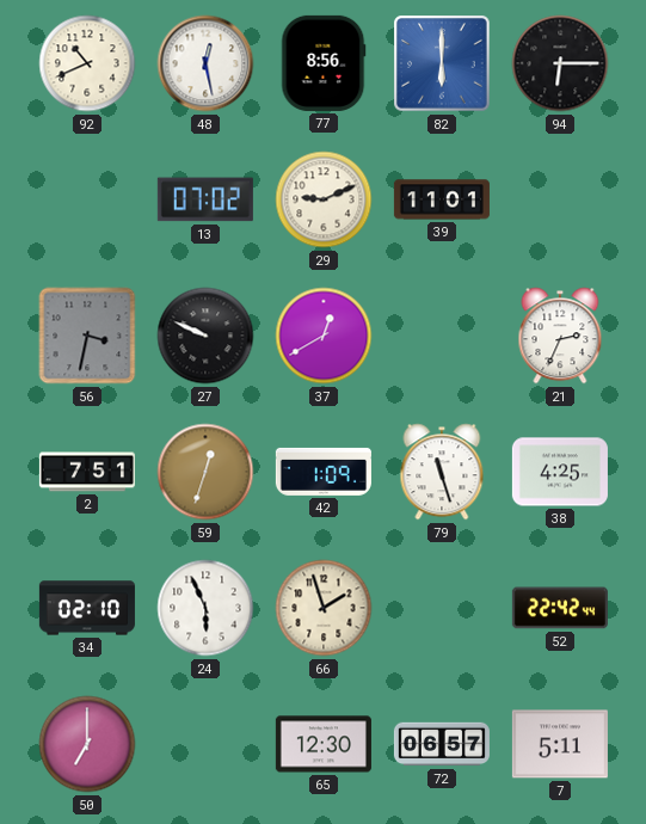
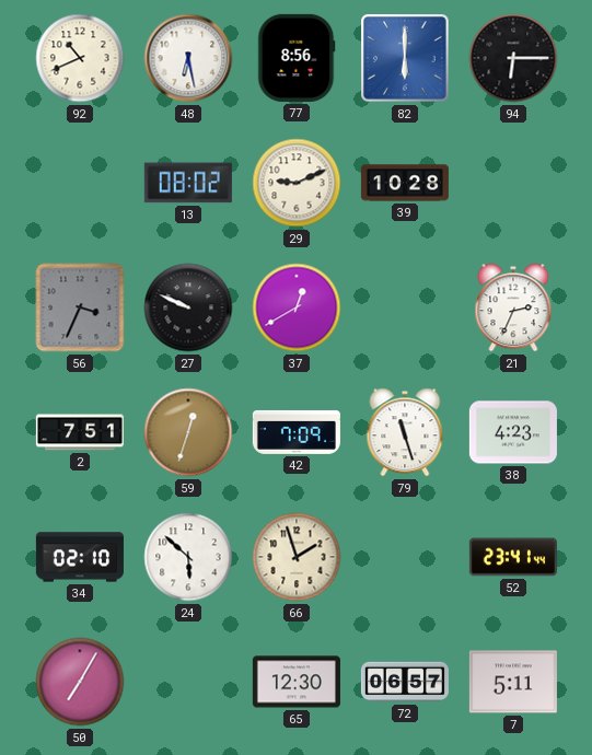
48: 12:28 -> 6:28 (188, 58)
13: 07:02 -> 08:02 (188, 183)
39: 11:01 -> 10:28 (405, 183)
56: 3:32 -> 3:34 (80, 307)
42: 1:09 -> 7:09 (297, 432)
38: 4:25 -> 4:23 (513, 432)
24: 5:56 -> 5:52 (188, 557)
52: 22:42 -> 23:41 (513, 557)
50: 7:00 -> 7:05 (80, 682)
